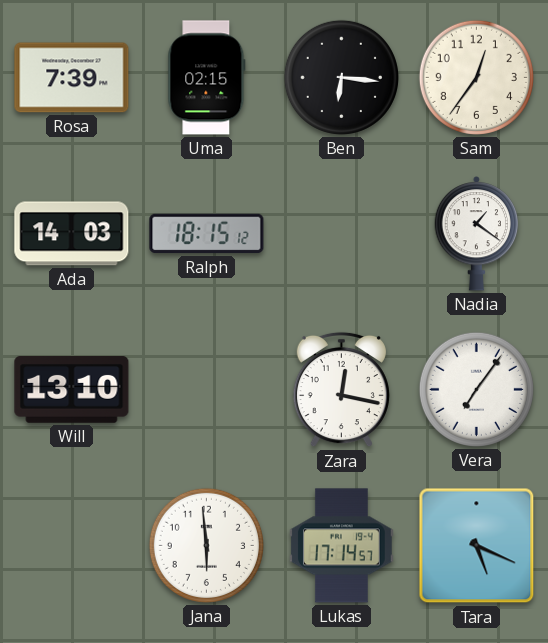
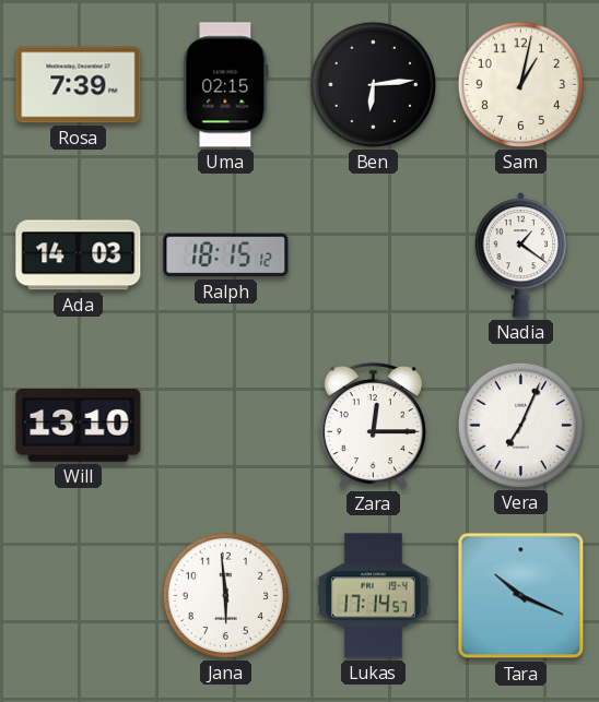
Ben: 6:16 -> 6:14 (373, 84)
Sam: 12:36 -> 1:02 (520, 84)
Zara: 12:17 -> 12:15 (373, 426)
Vera: 7:06 -> 7:04 (520, 425)
Tara: 5:19 -> 10:19 (521, 596)
